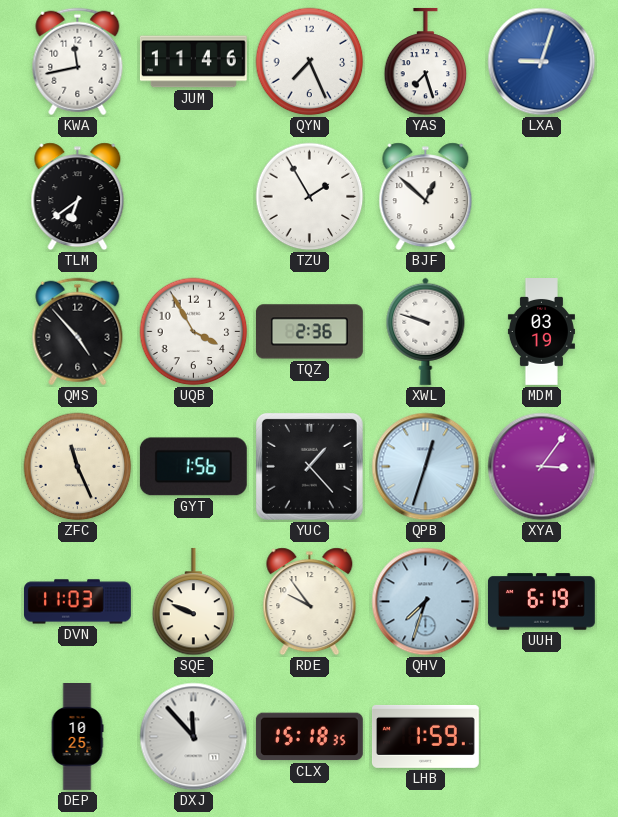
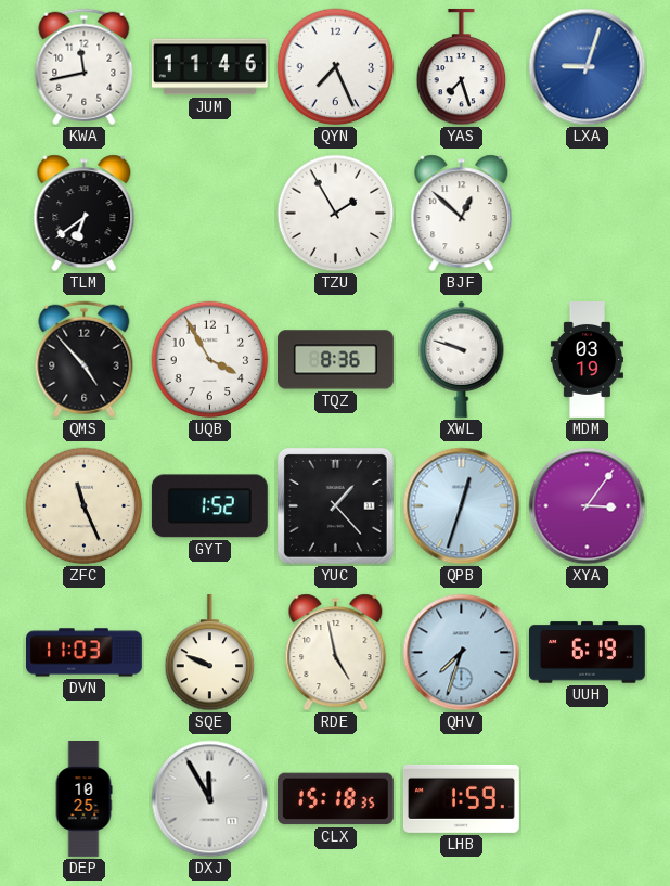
TQZ: 2:36 -> 8:36 (335, 360)
GYT: 1:56 -> 1:52 (209, 506)
RDE: 9:54 -> 4:58 (336, 653)
DXJ: 11:53 -> 11:55 (210, 799)
